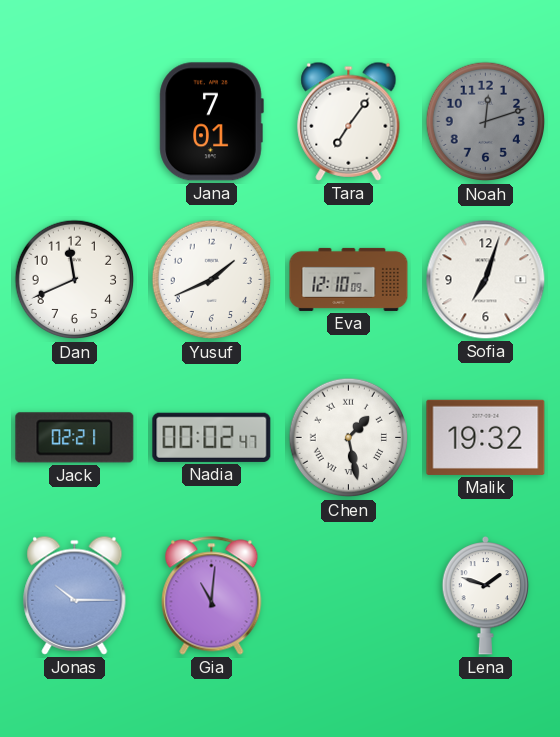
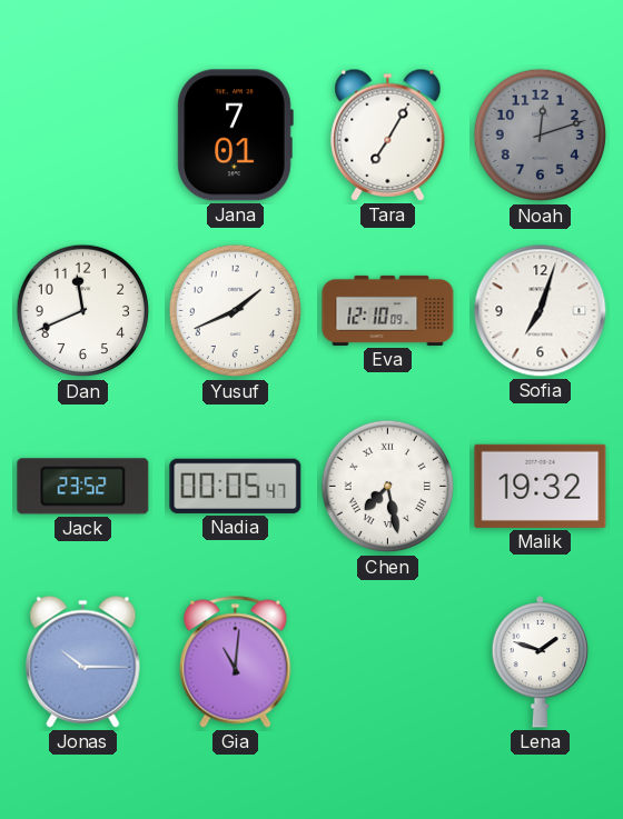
Tara: 7:06 -> 7:05 (388, 134)
Jack: 02:21 -> 23:52 (83, 487)
Nadia: 00:02 -> 00:05 (236, 486)
Chen: 1:28 -> 7:28 (388, 487)
